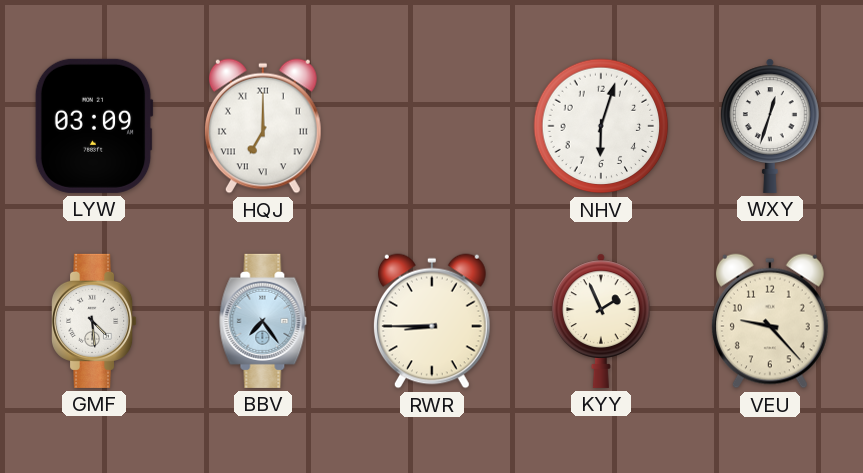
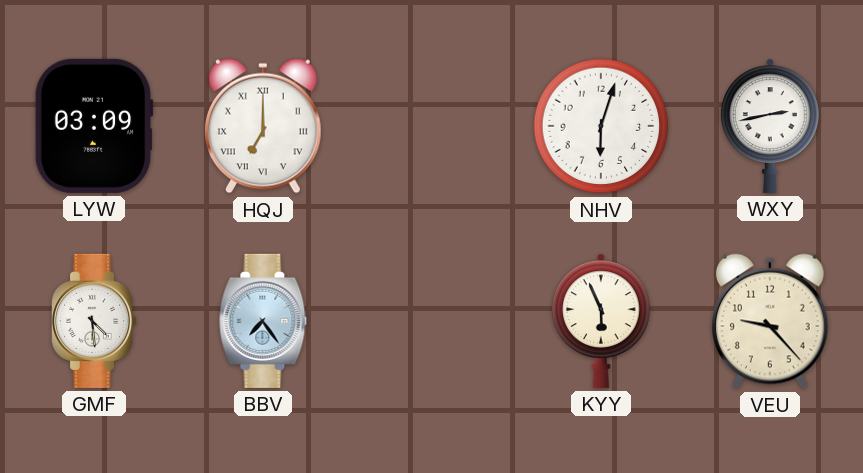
WXY: 12:33 -> 2:43 (771, 126)
RWR: 8:45 -> none (432, 321)
KYY: 1:56 -> 5:56 (602, 321)
